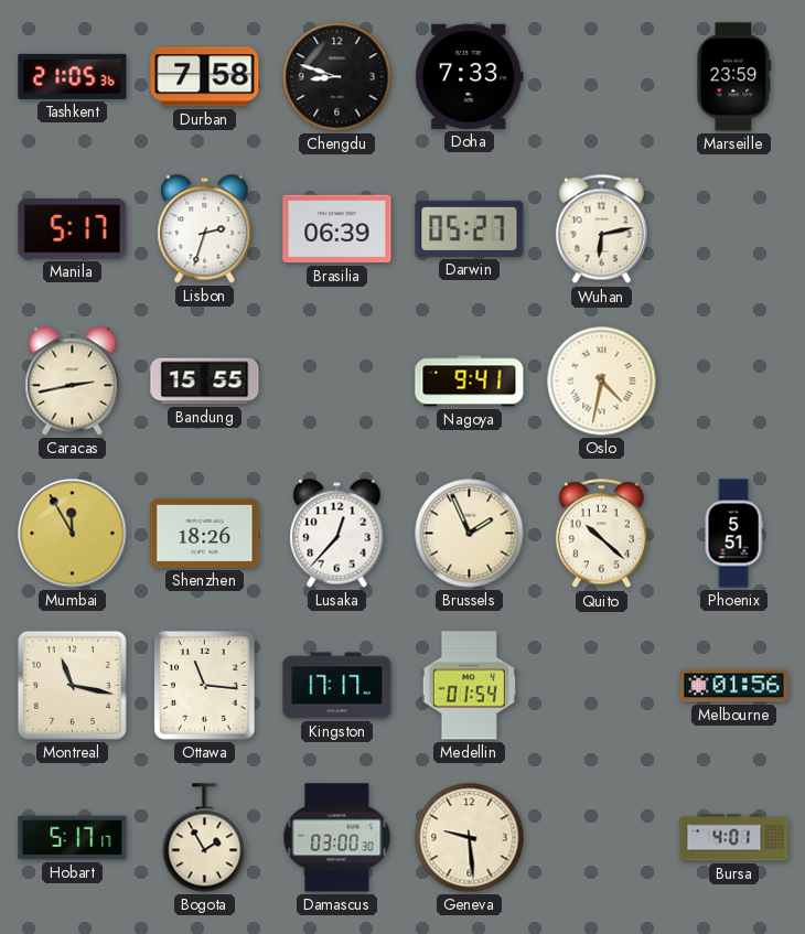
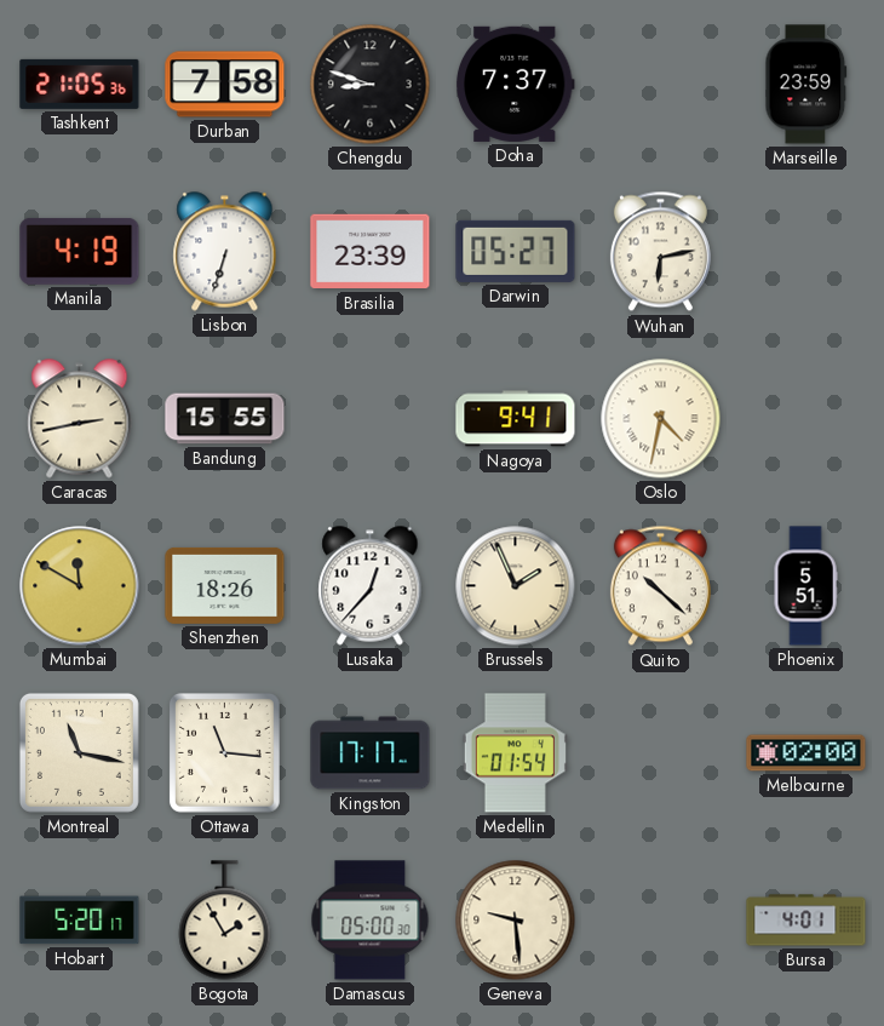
Doha: 7:33 -> 7:37 (515, 84)
Manila: 5:17 -> 4:19 (80, 251)
Lisbon: 2:33 -> 6:33 (225, 252)
Brasilia: 06:39 -> 23:39 (371, 252)
Mumbai: 11:55 -> 11:50 (80, 586)
Melbourne: 01:56 -> 02:00 (806, 753)
Hobart: 5:17 -> 5:20 (80, 921)
Damascus: 03:00 -> 05:00 (371, 921)
